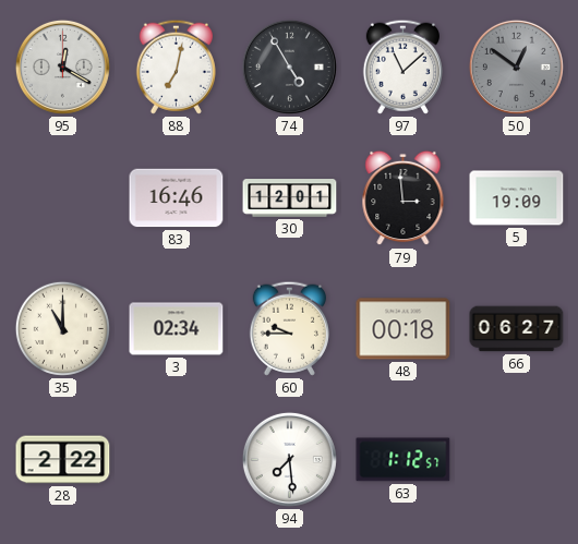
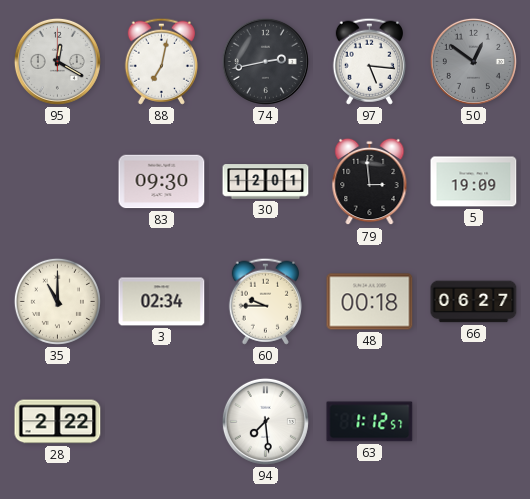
74: 4:55 -> 2:43 (265, 61)
97: 11:08 -> 5:16 (369, 61)
83: 16:46 -> 09:30 (162, 182)
